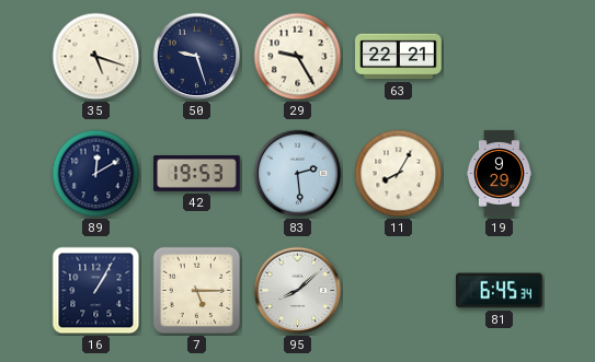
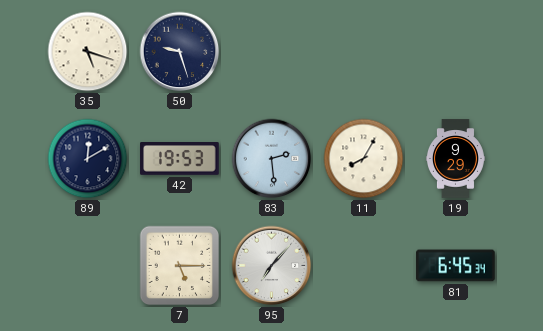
29: 9:25 -> none (298, 57)
63: 22:21 -> none (399, 57)
16: 1:05 -> none (96, 291)
95: 8:08 -> 7:07 (272, 266)
